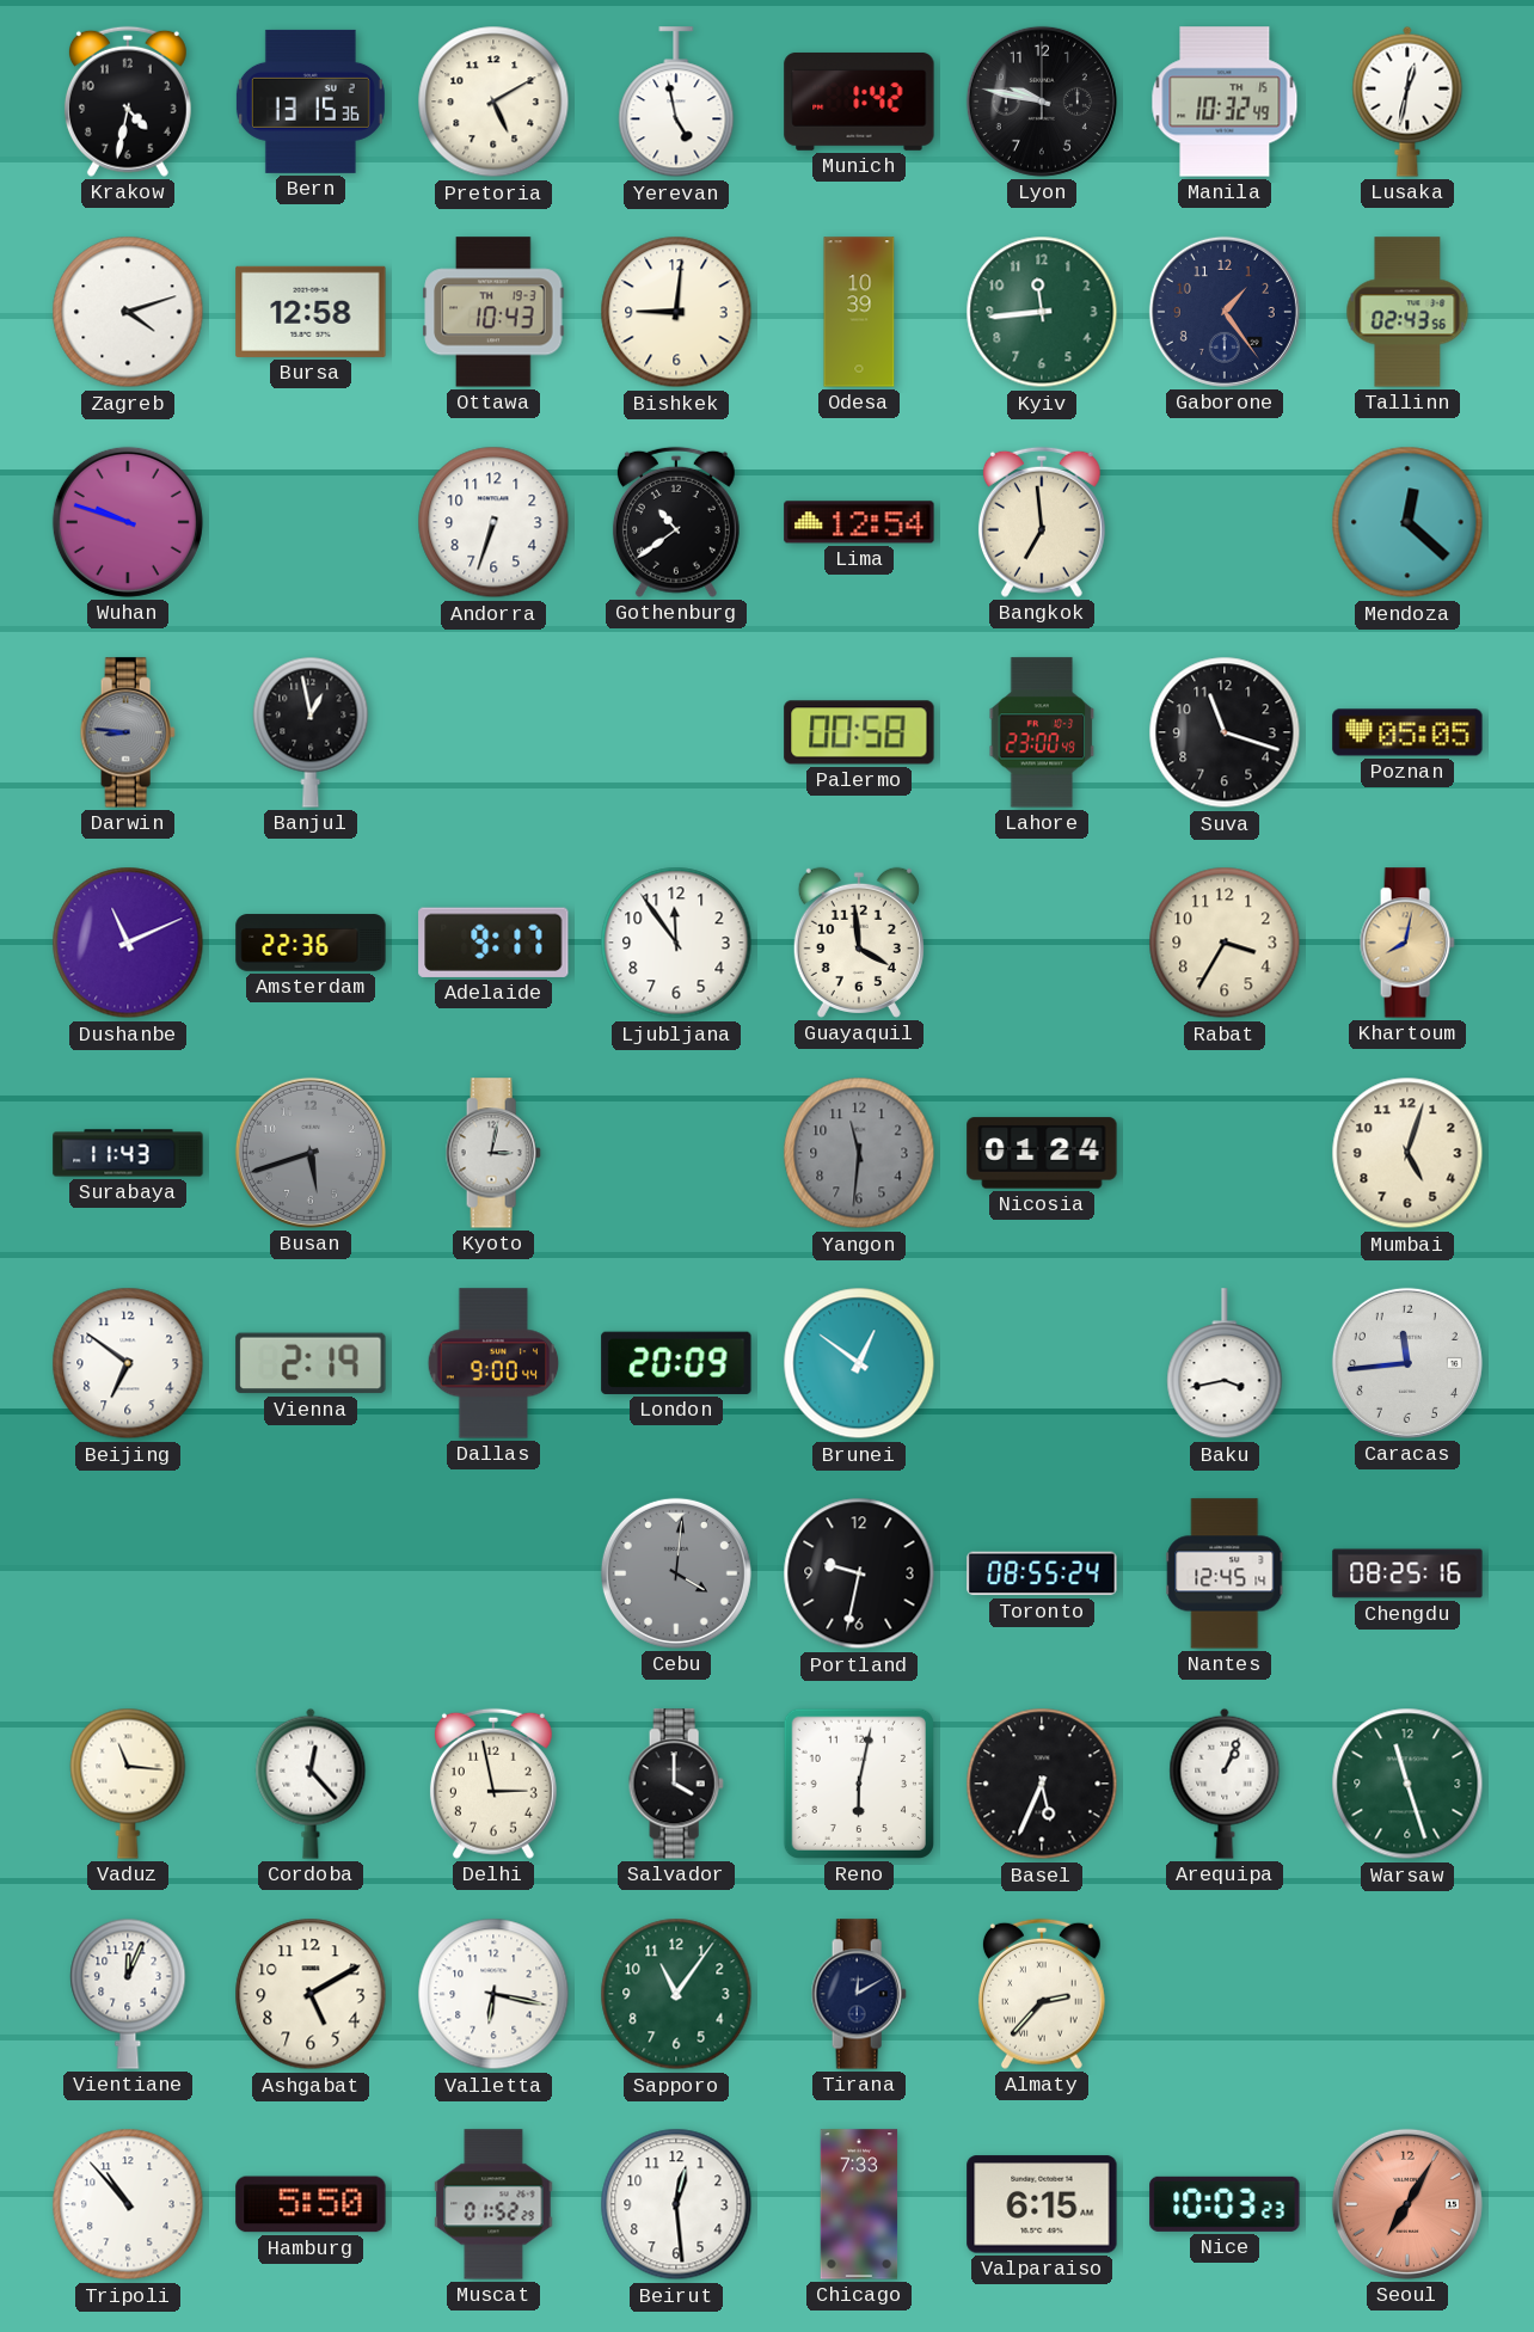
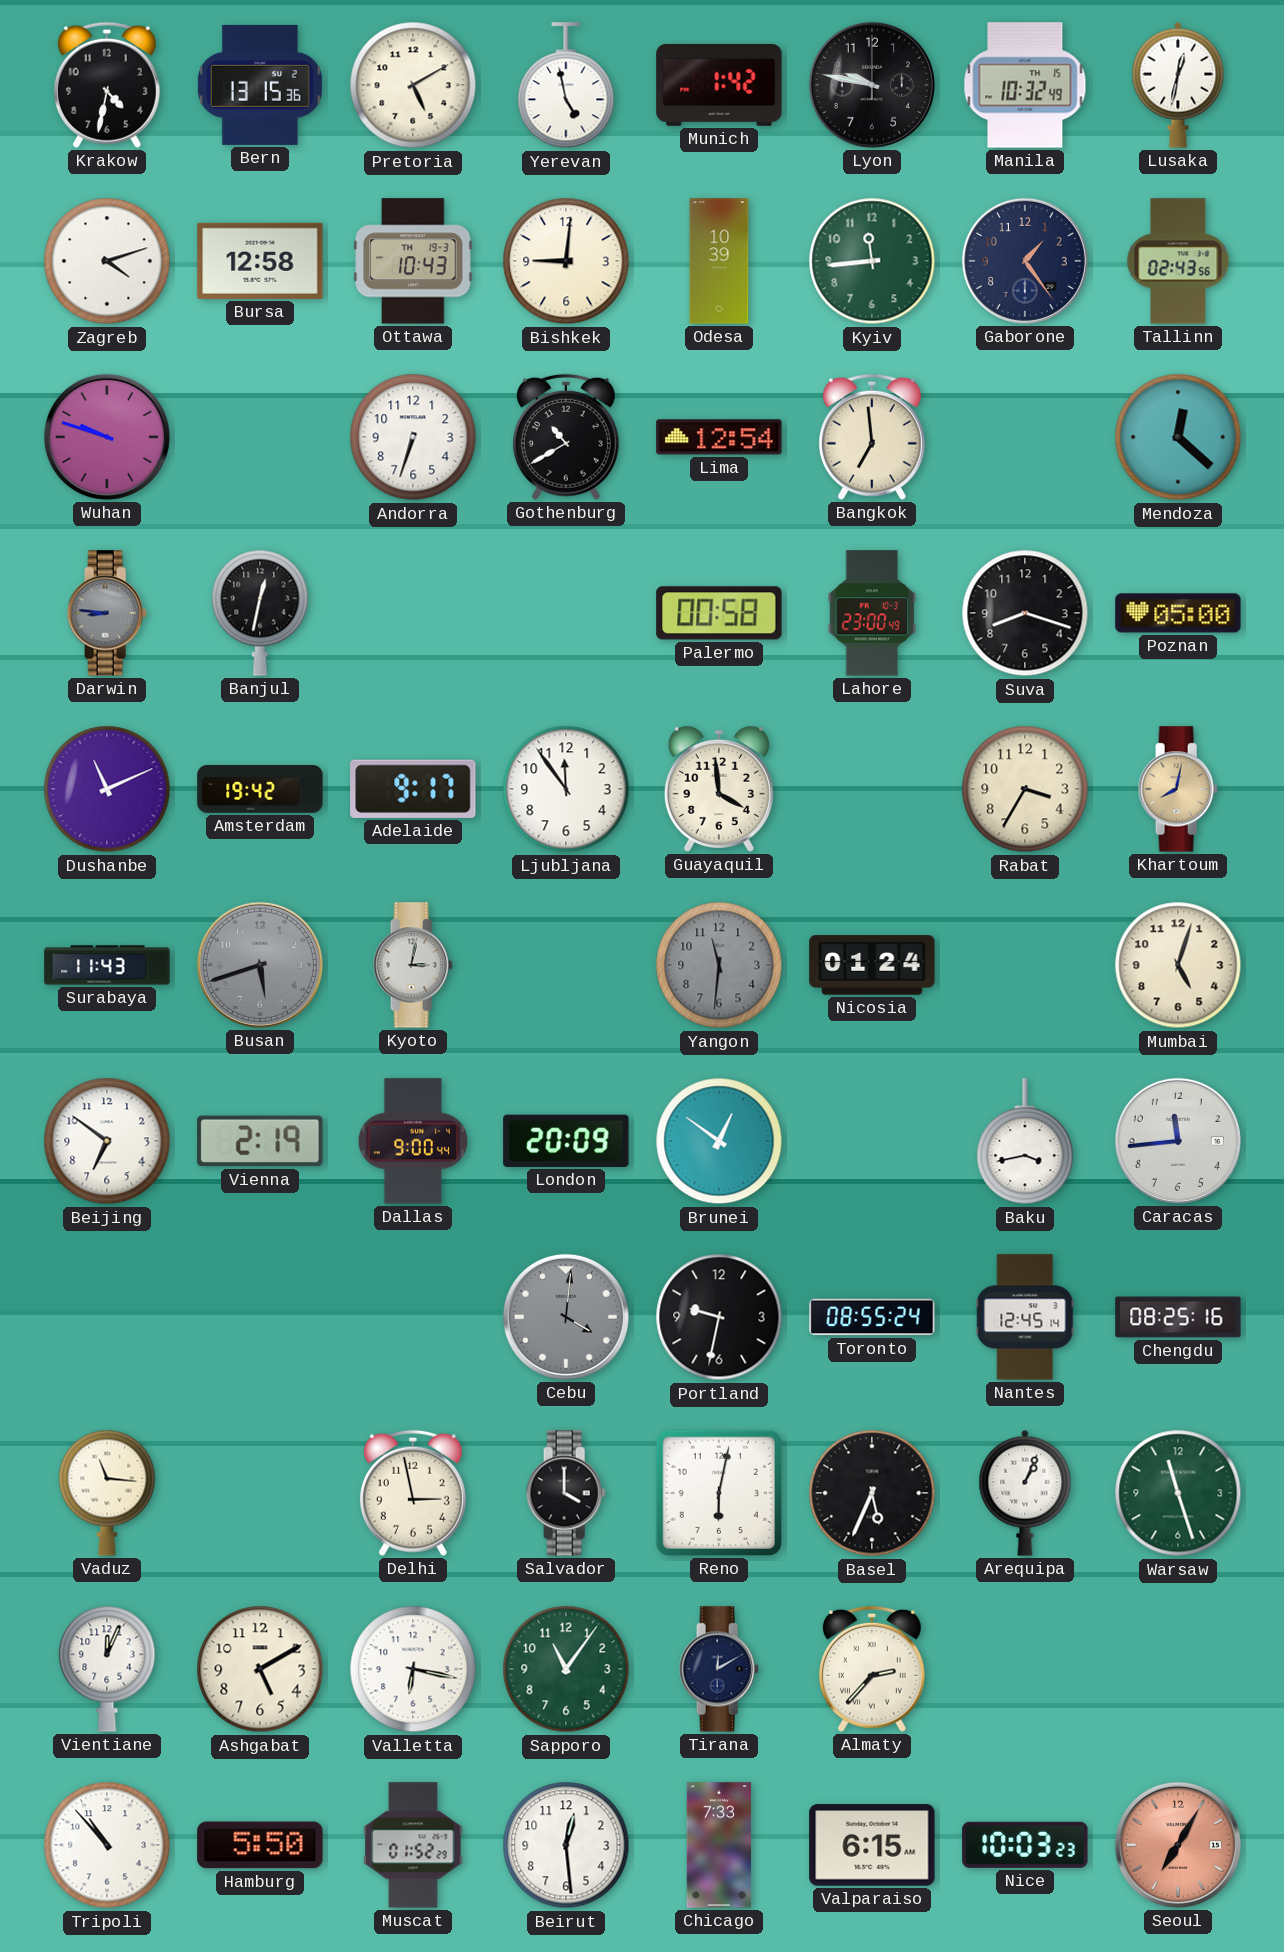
Gothenburg: 10:39 -> 10:40 (566, 437)
Banjul: 12:58 -> 12:32 (260, 613)
Suva: 11:18 -> 8:18 (1025, 613)
Poznan: 05:05 -> 05:00 (1178, 613)
Amsterdam: 22:36 -> 19:42 (260, 789)
Cordoba: 12:23 -> none (311, 1784)
